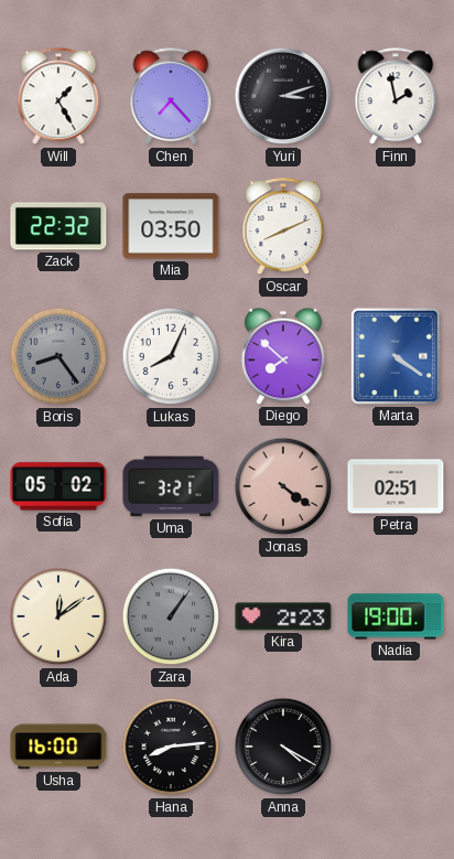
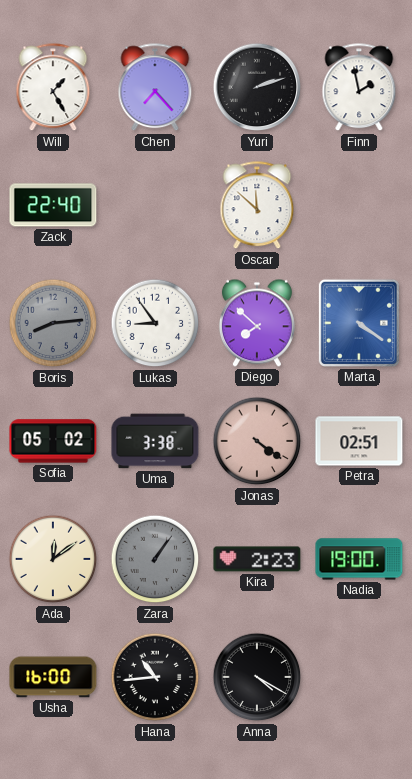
Yuri: 3:12 -> 2:12 (257, 87)
Zack: 22:32 -> 22:40 (53, 205)
Mia: 03:50 -> none (171, 226)
Oscar: 8:11 -> 11:52 (257, 206)
Boris: 8:24 -> 8:14 (53, 323)
Lukas: 8:04 -> 8:54 (155, 323)
Uma: 3:21 -> 3:38 (155, 441)
Hana: 8:14 -> 10:44 (155, 677)
